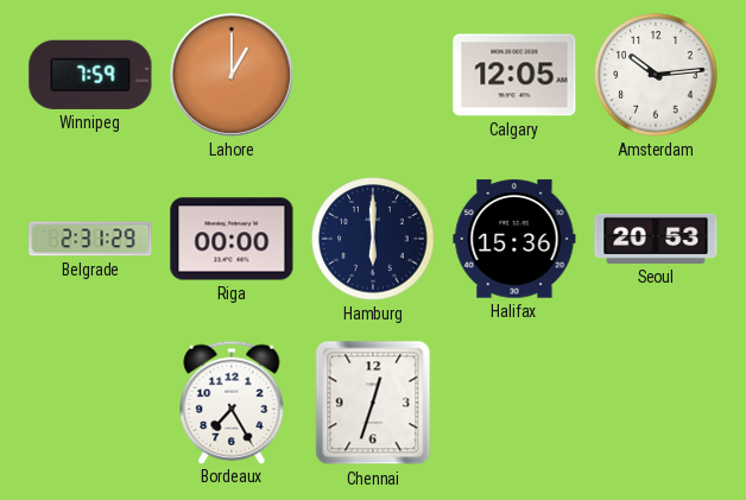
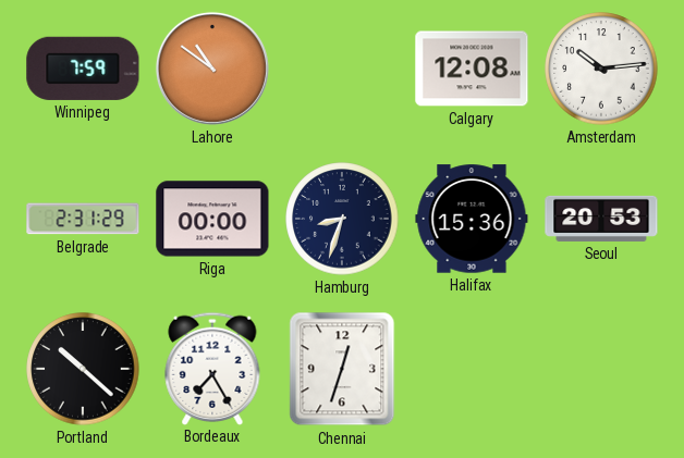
Lahore: 1:00 -> 10:51 (212, 69)
Calgary: 12:05 -> 12:08 (472, 69)
Hamburg: 6:00 -> 8:33 (342, 219)
Portland: none -> 10:22 (83, 369)
